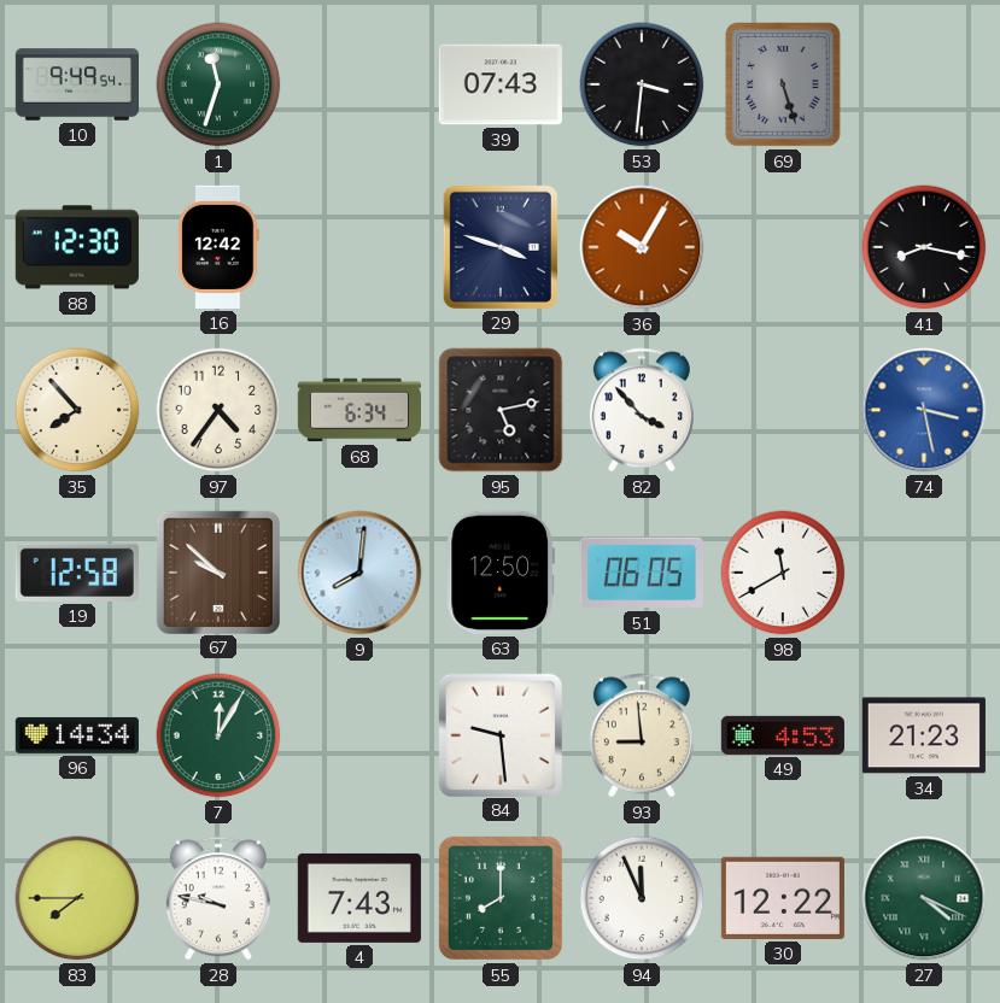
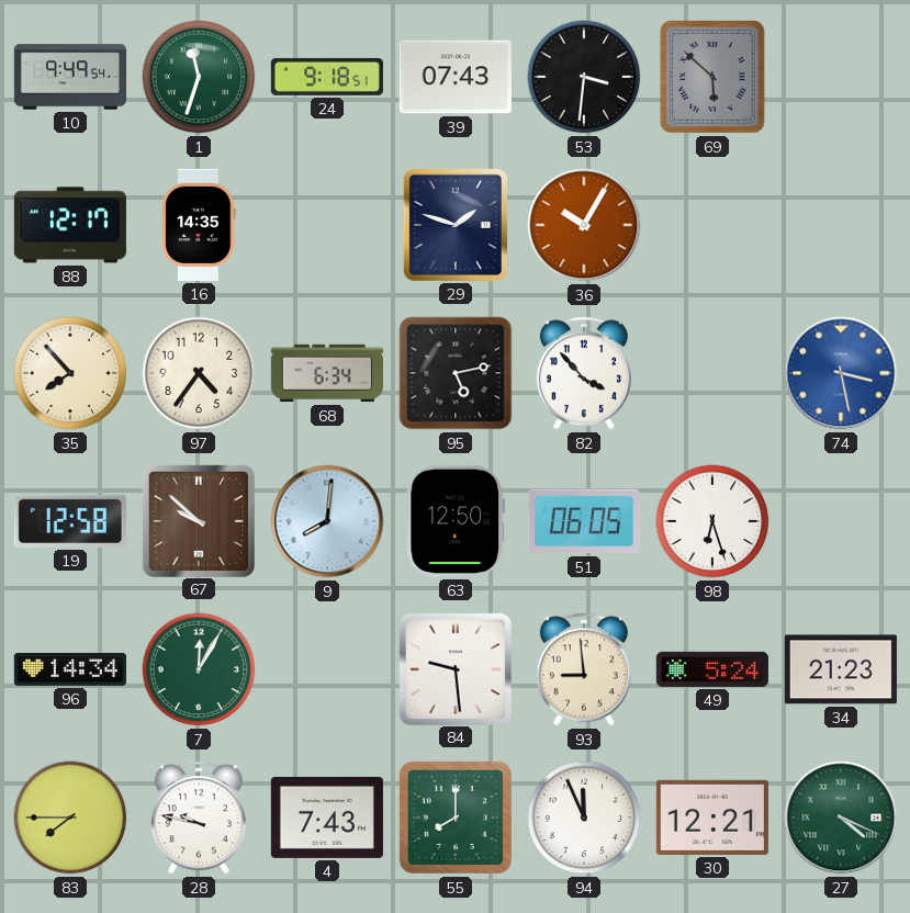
24: none -> 9:18 (327, 77)
69: 5:27 -> 5:52 (714, 78)
88: 12:30 -> 12:17 (70, 225)
16: 12:42 -> 14:35 (199, 225)
29: 3:48 -> 1:48 (456, 225)
41: 8:17 -> none (924, 247)
98: 11:40 -> 6:27 (712, 521)
49: 4:53 -> 5:24 (712, 669)
30: 12:22 -> 12:21 (712, 818)
